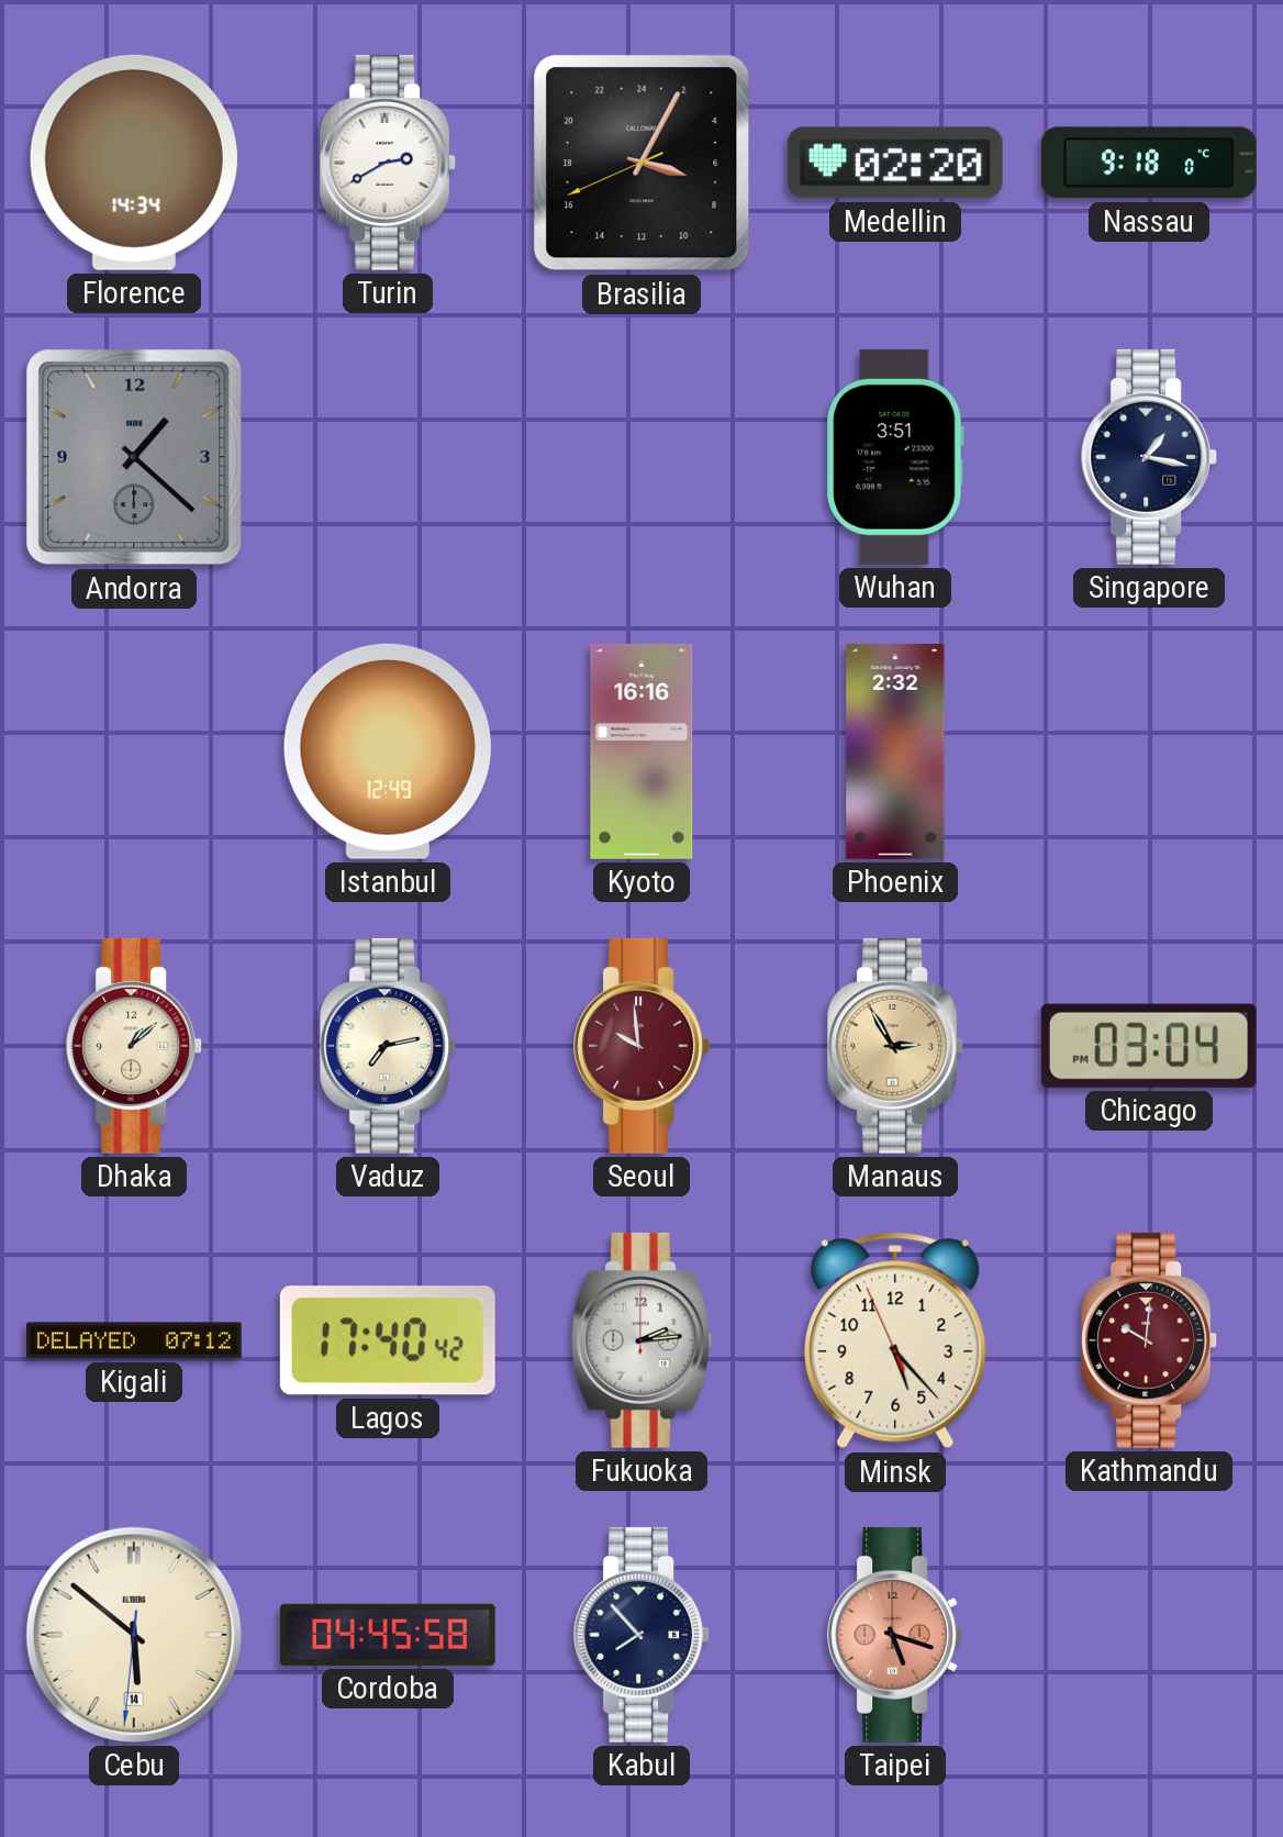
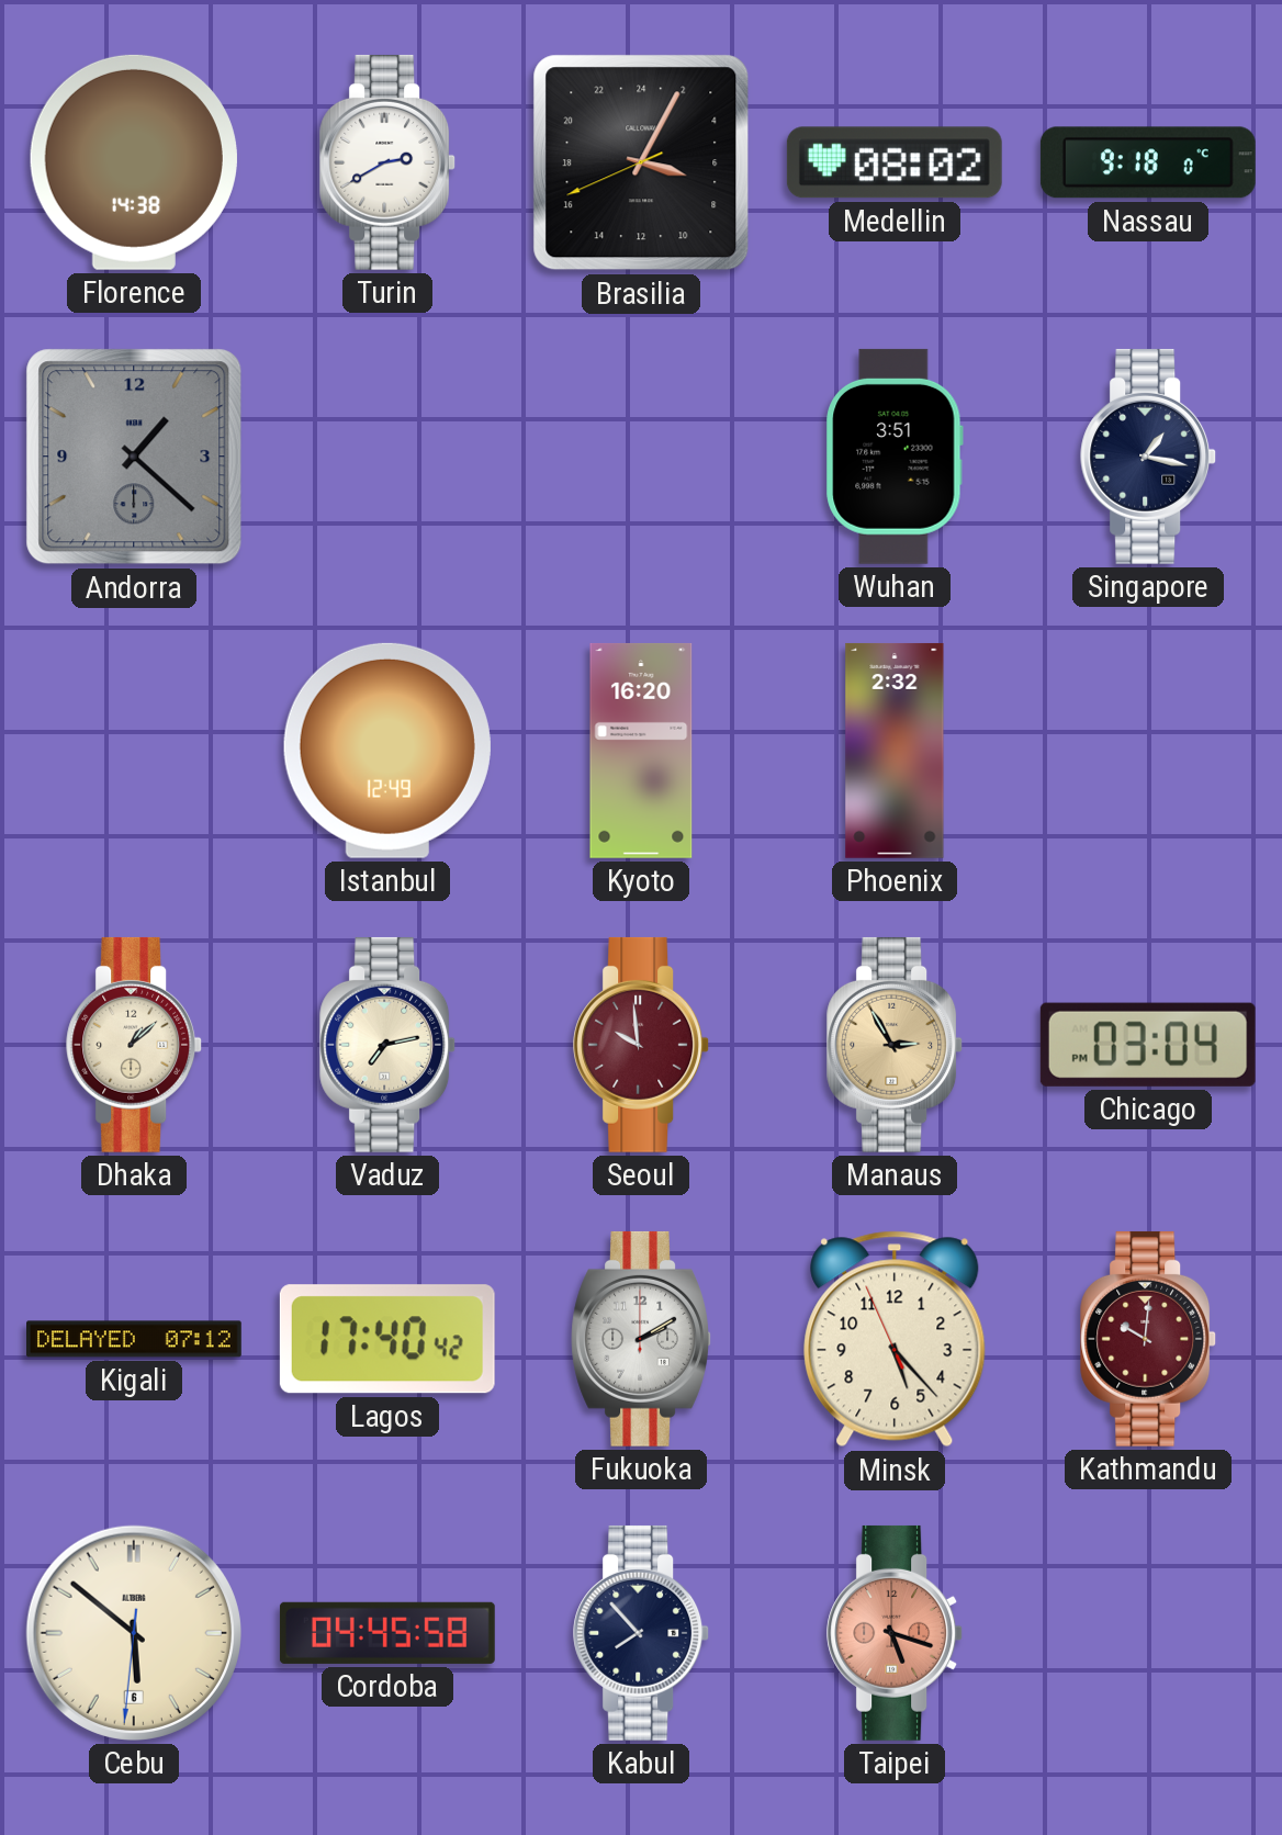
Florence: 14:34 -> 14:38 (134, 162)
Medellin: 02:20 -> 08:02 (895, 162)
Kyoto: 16:16 -> 16:20 (641, 751)
Fukuoka: 2:14 -> 2:10 (641, 1339)
Cebu date: 14 -> 6 (134, 1633)
